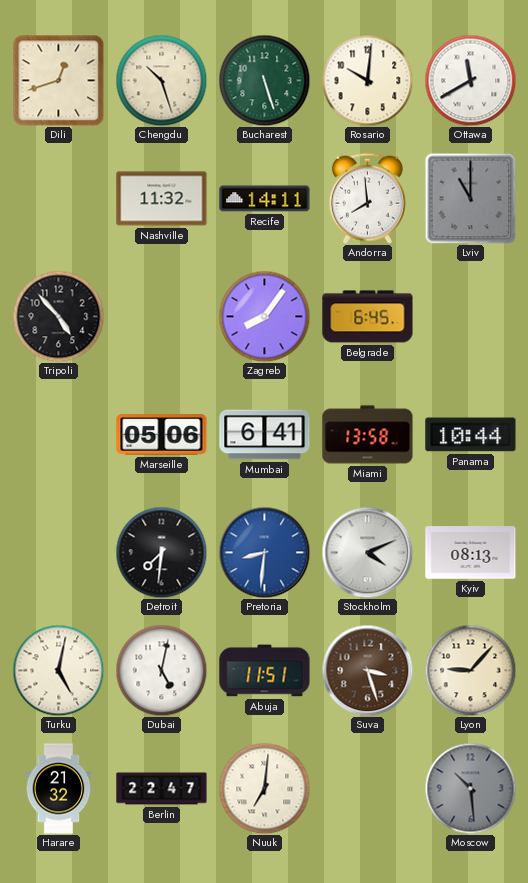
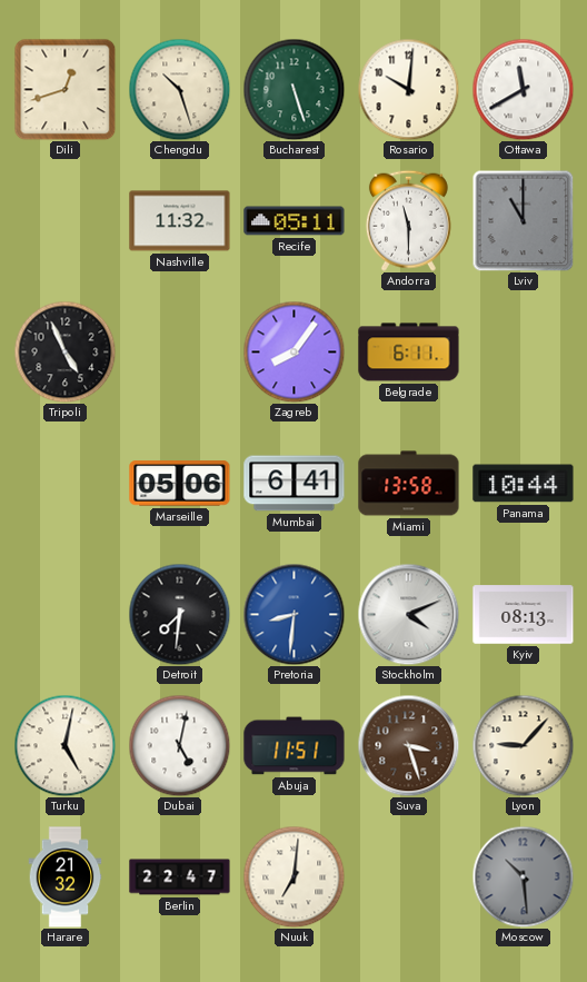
Recife: 14:11 -> 05:11 (295, 221)
Andorra: 7:59 -> 11:30 (408, 220)
Tripoli: 4:53 -> 4:56 (64, 351)
Belgrade: 6:45 -> 6:11 (409, 353)
